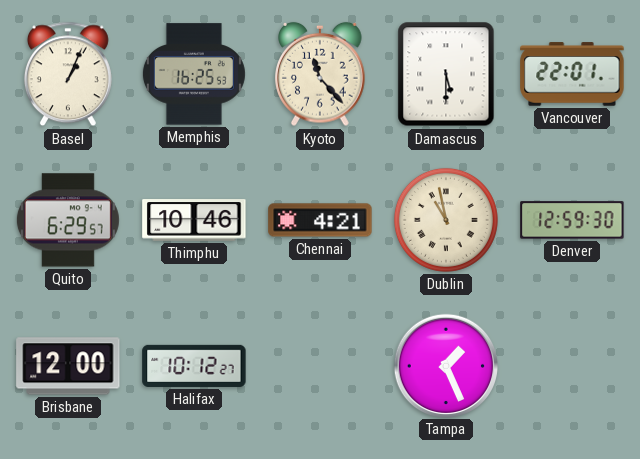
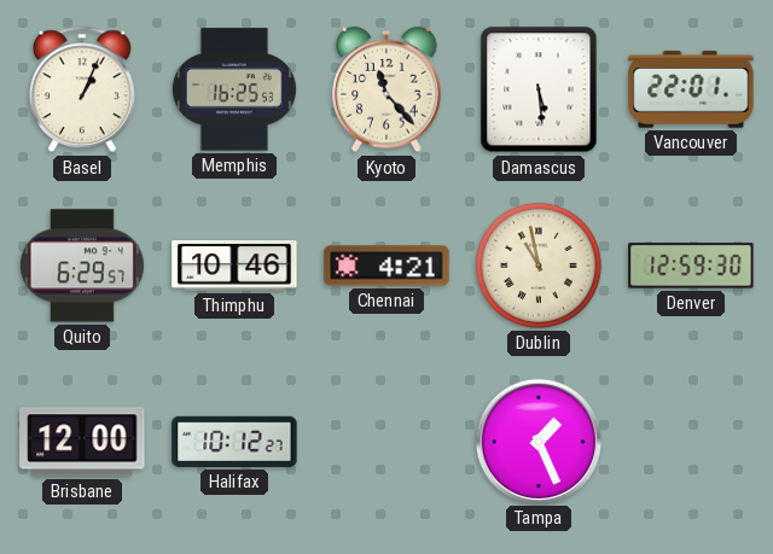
Damascus: 5:30 -> 5:29 (539, 89)
